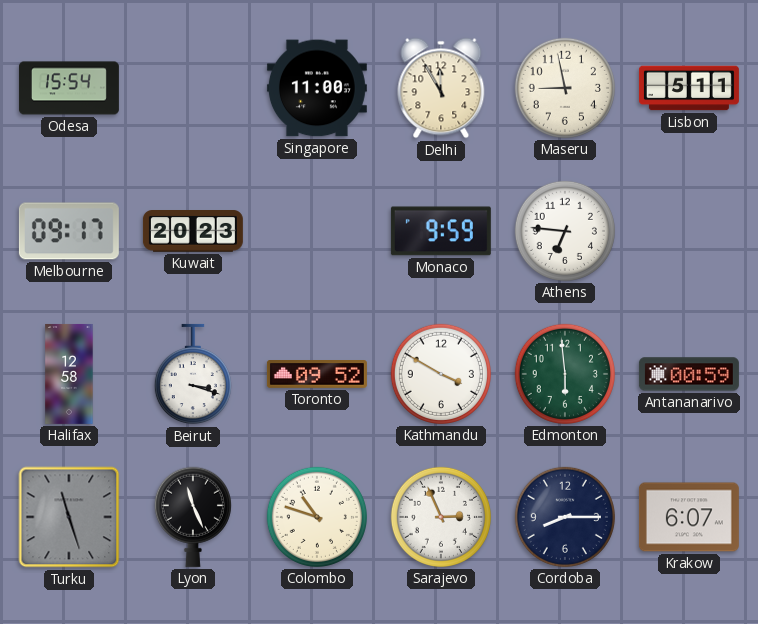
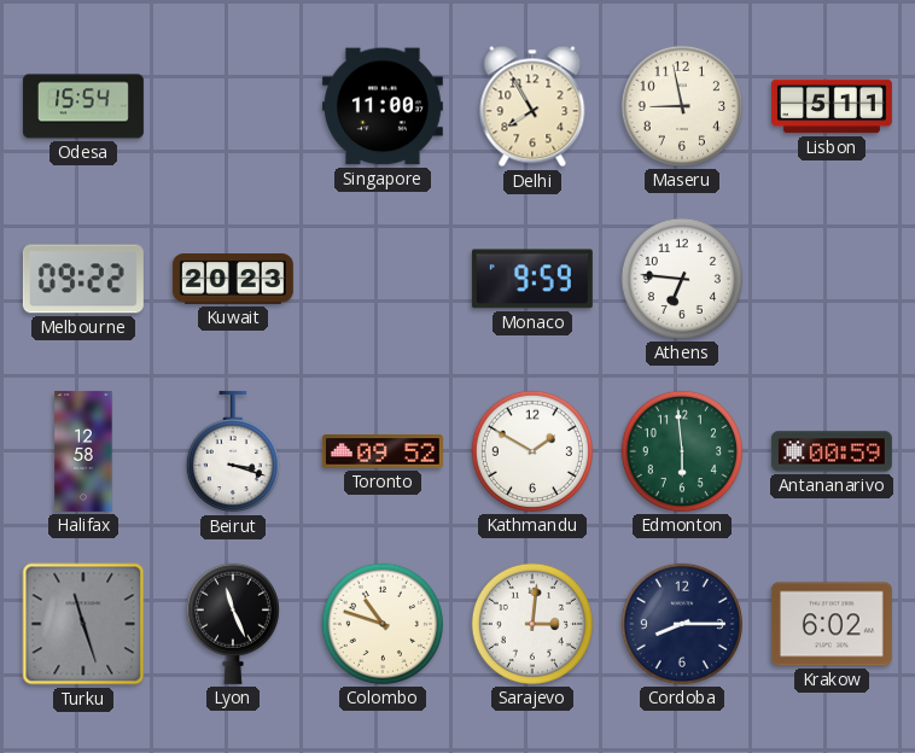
Delhi: 11:55 -> 7:55 (532, 106)
Melbourne: 09:17 -> 09:22 (83, 279)
Kathmandu: 3:50 -> 1:50 (532, 451)
Sarajevo: 2:56 -> 3:01 (532, 624)
Krakow: 6:07 -> 6:02 (832, 624)
